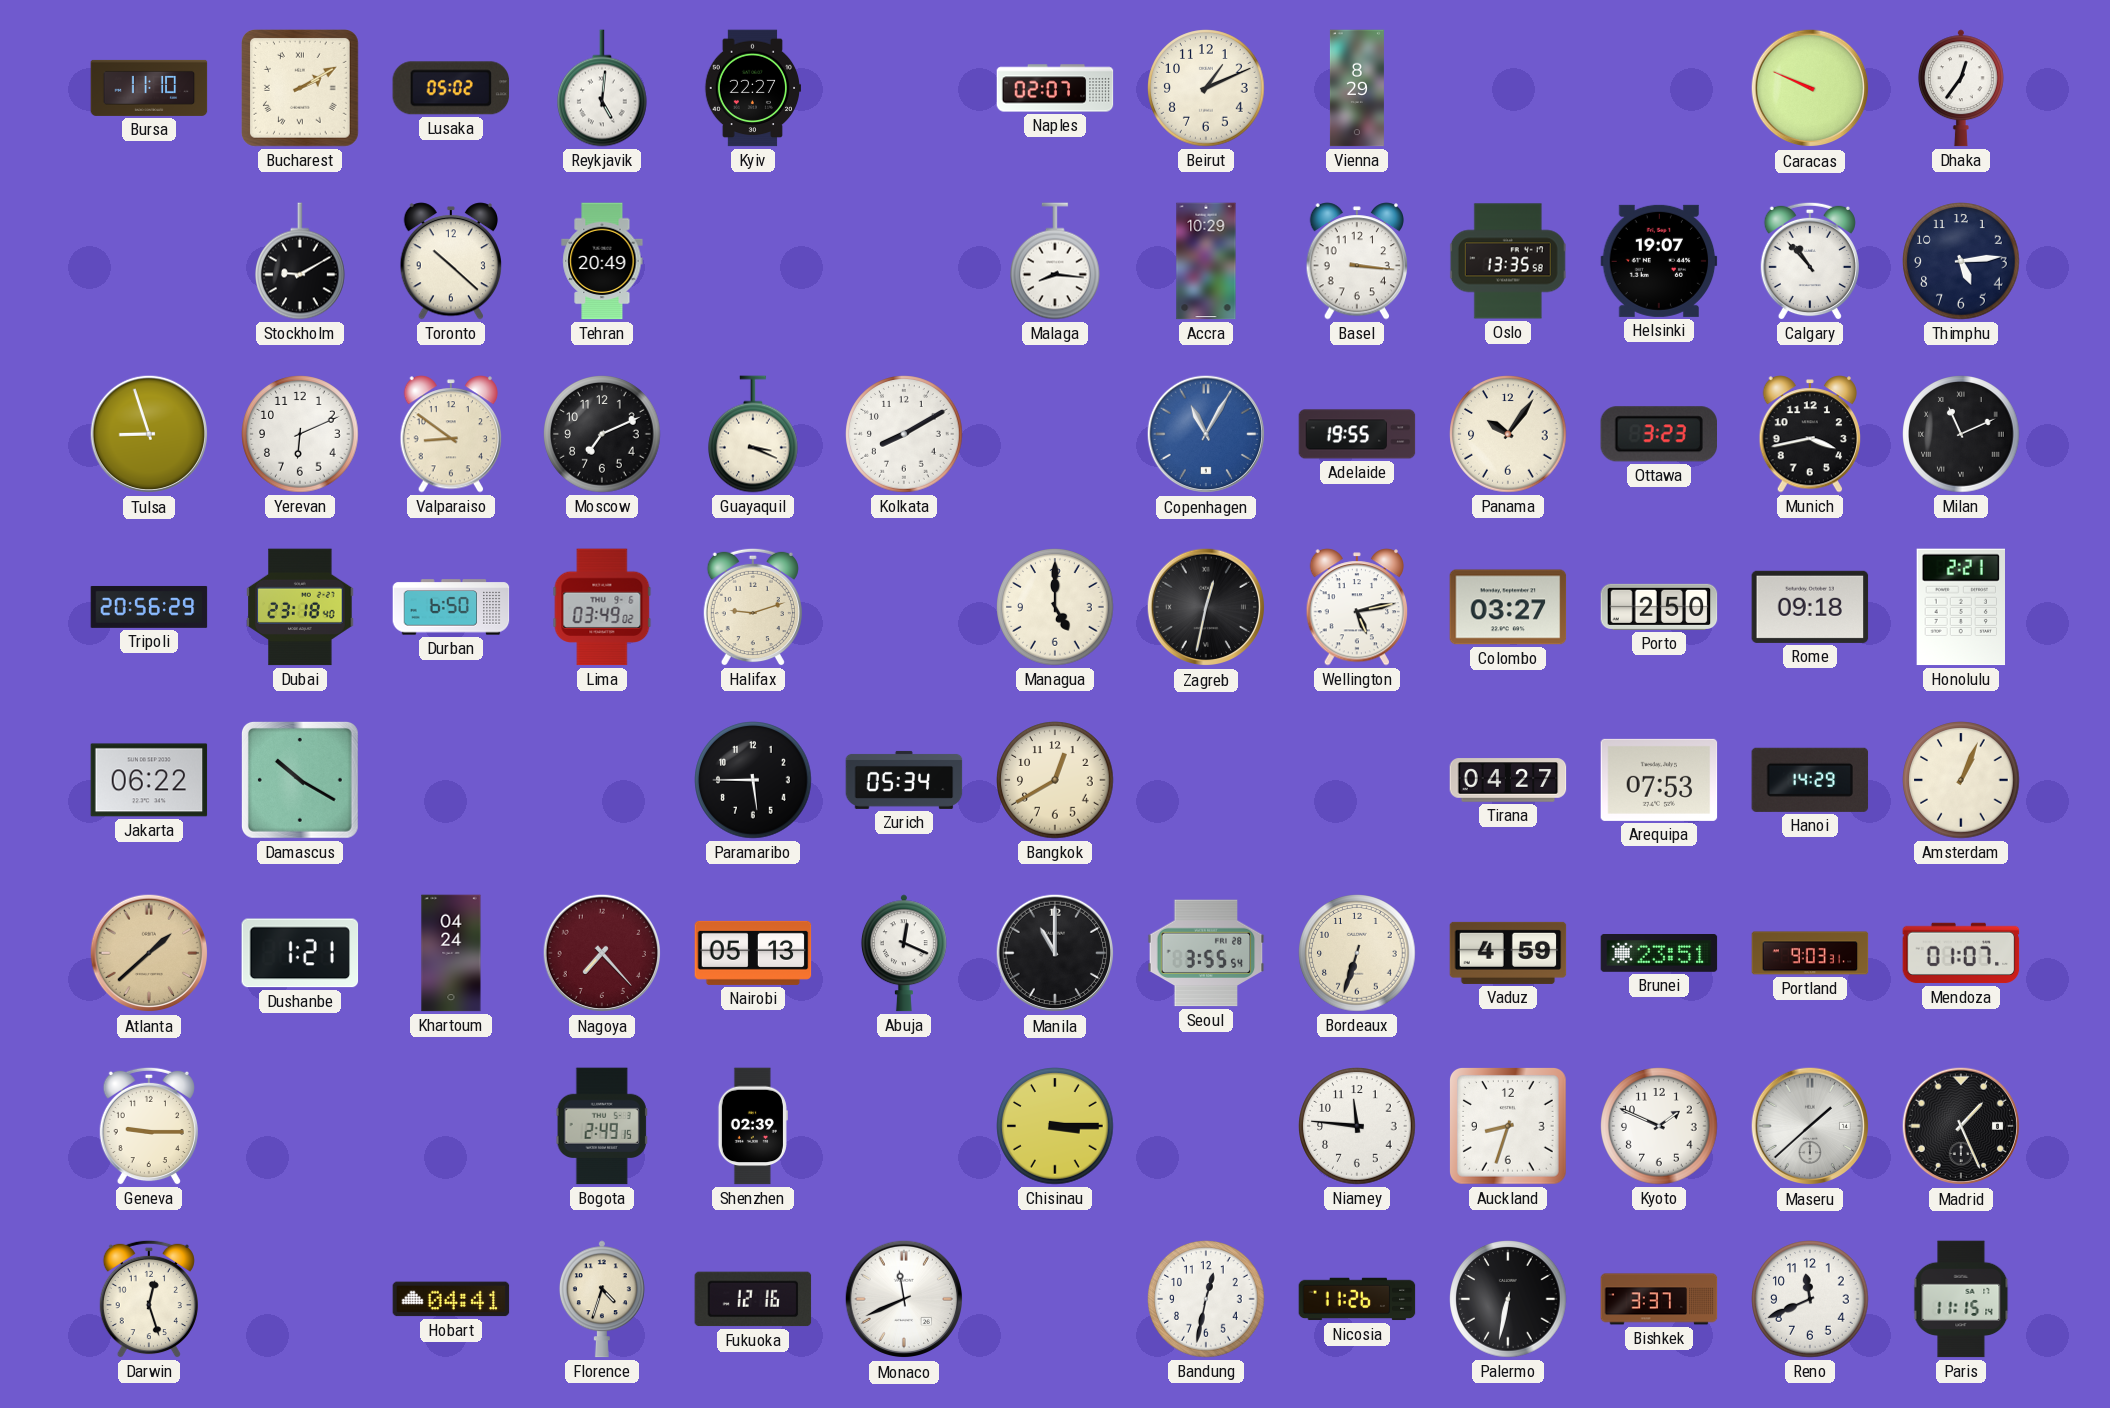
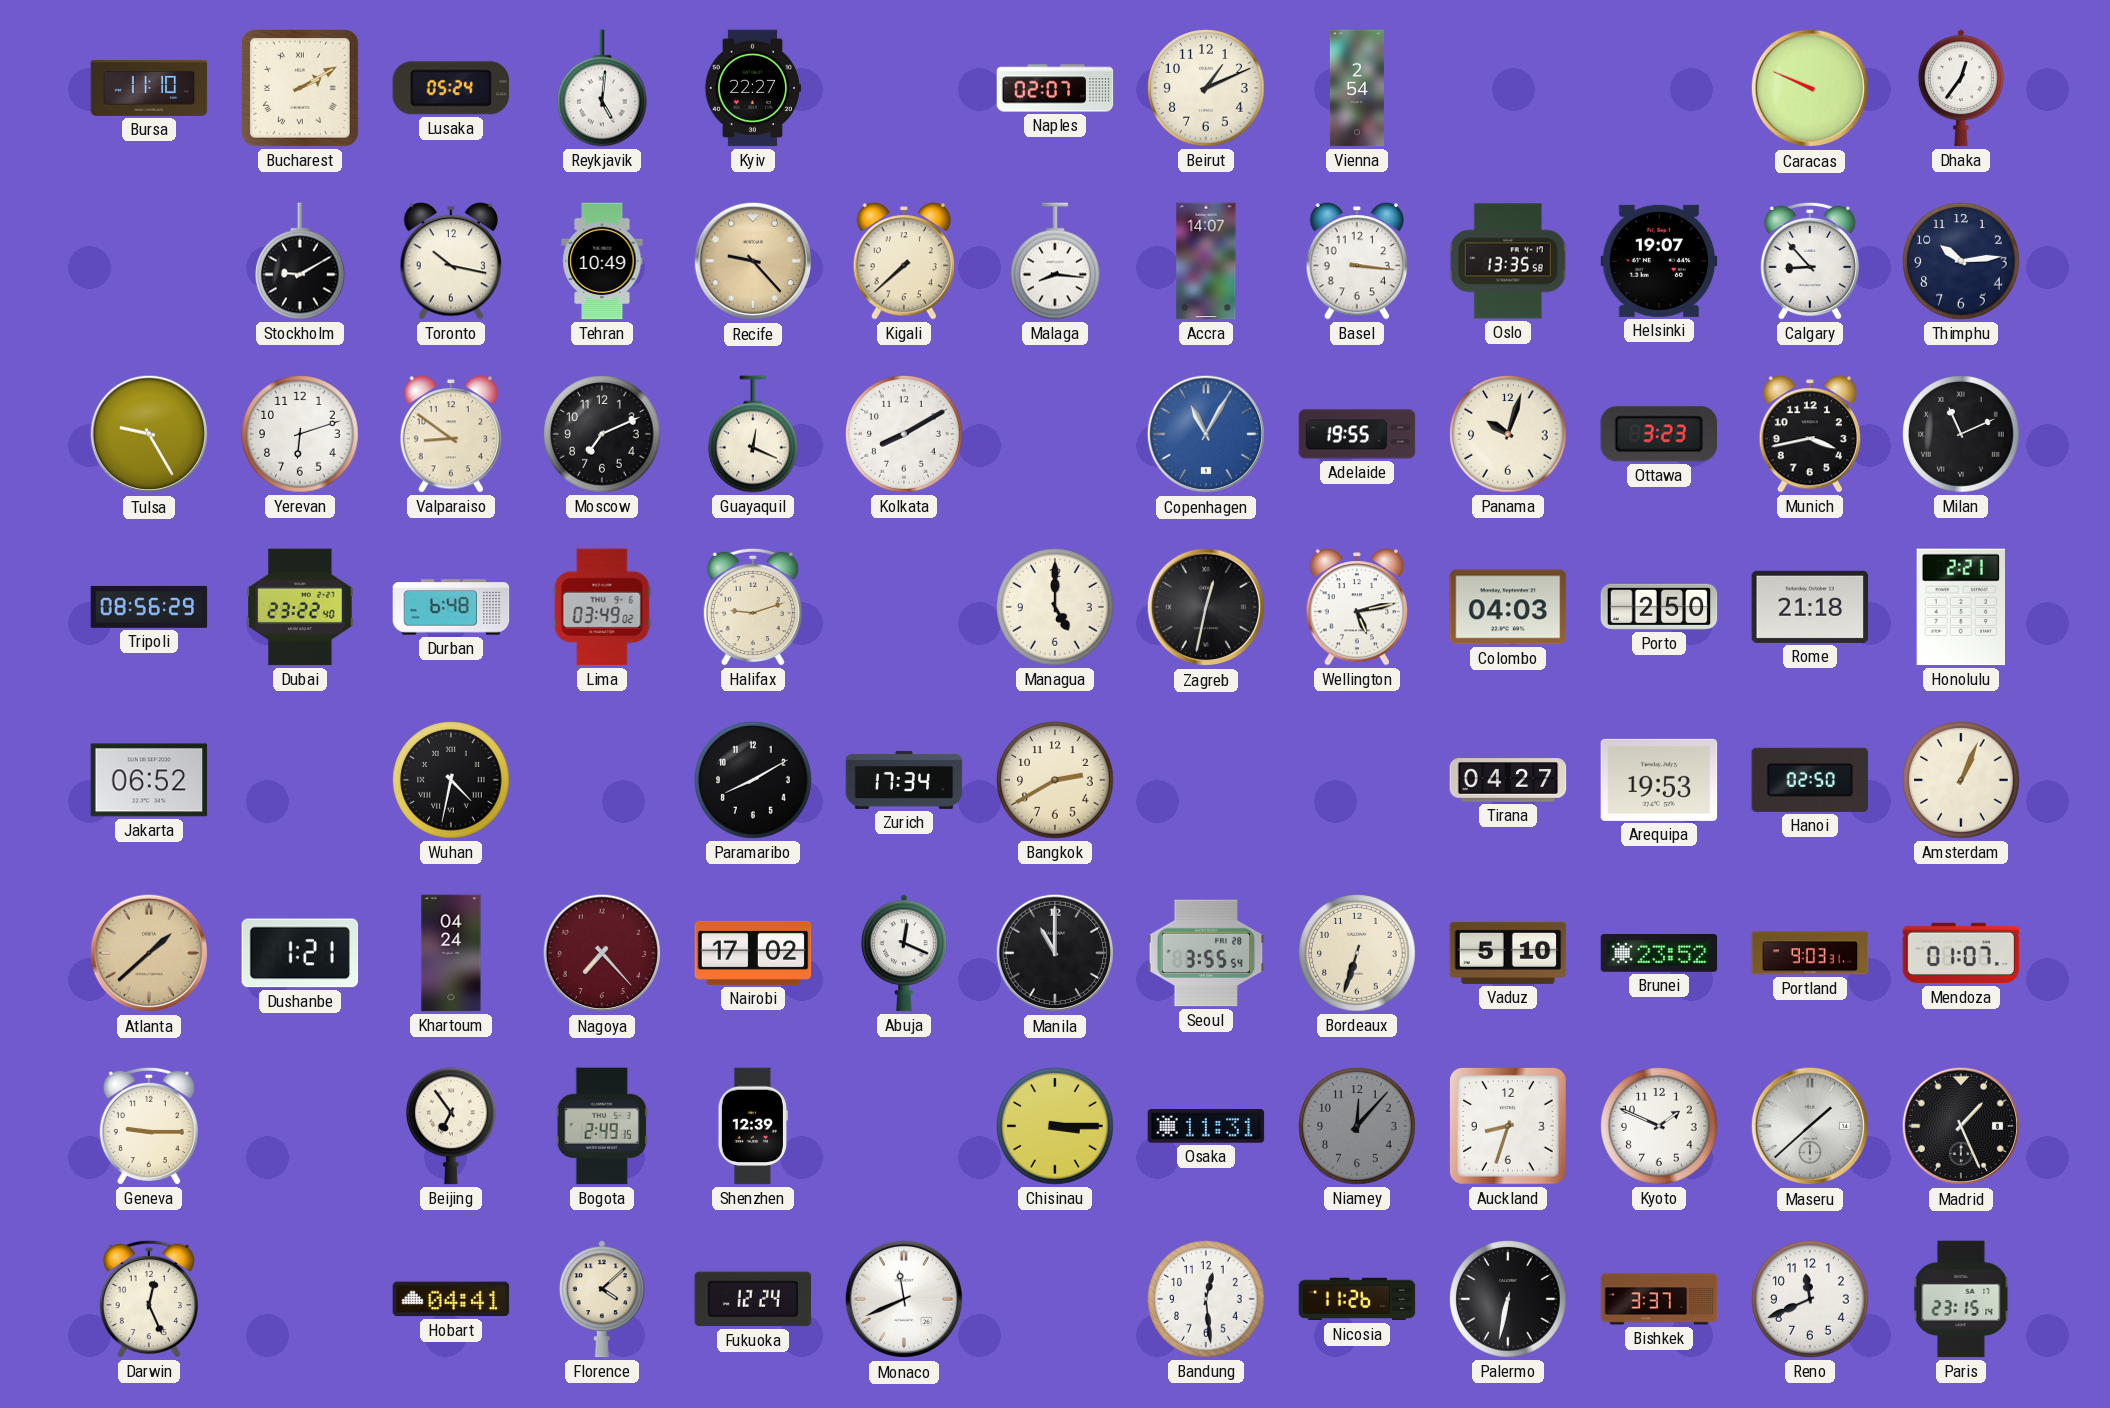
Lusaka: 05:02 -> 05:24 (451, 88)
Vienna: 8:29 -> 2:54 (1357, 88)
Toronto: 10:22 -> 10:17 (450, 261)
Tehran: 20:49 -> 10:49 (602, 261)
Recife: none -> 9:23 (753, 261)
Kigali: none -> 7:38 (903, 261)
Accra: 10:29 -> 14:07 (1206, 261)
Calgary: 10:53 -> 8:53 (1810, 261)
Thimphu: 5:14 -> 10:14 (1961, 261)
Tulsa: 8:57 -> 9:25 (149, 434)
Yerevan: 6:11 -> 6:12 (300, 434)
Guayaquil: 3:19 -> 12:19 (754, 434)
Panama: 10:06 -> 10:03 (1508, 434)
Tripoli: 20:56 -> 08:56 (149, 607)
Dubai: 23:18 -> 23:22 (300, 607)
Durban: 6:50 -> 6:48 (451, 607)
Colombo: 03:27 -> 04:03 (1508, 607)
Rome: 09:18 -> 21:18 (1810, 607)
Jakarta: 06:22 -> 06:52 (149, 780)
Damascus: 10:20 -> none (300, 780)
Wuhan: none -> 4:32 (451, 780)
Paramaribo: 5:45 -> 8:10 (753, 780)
Zurich: 05:34 -> 17:34 (904, 780)
Bangkok: 12:40 -> 2:40 (1055, 780)
Arequipa: 07:53 -> 19:53 (1659, 780)
Hanoi: 14:29 -> 02:50 (1810, 780)
Nairobi: 05:13 -> 17:02 (753, 953)
Vaduz: 4:59 -> 5:10 (1508, 953)
Brunei: 23:51 -> 23:52 (1659, 954)
Beijing: none -> 6:54 (452, 1126)
Shenzhen: 02:39 -> 12:39 (753, 1126)
Osaka: none -> 11:31 (1206, 1126)
Niamey: 11:46 -> 12:07 (1357, 1126)
Niamey dial: white -> grey (1357, 1126)
Darwin: 12:27 -> 12:26 (149, 1299)
Florence: 4:33 -> 4:08 (602, 1299)
Fukuoka: 12:16 -> 12:24 (753, 1299)
Bandung: 12:32 -> 12:29 (1206, 1299)
Paris: 11:15 -> 23:15 (1961, 1299)
